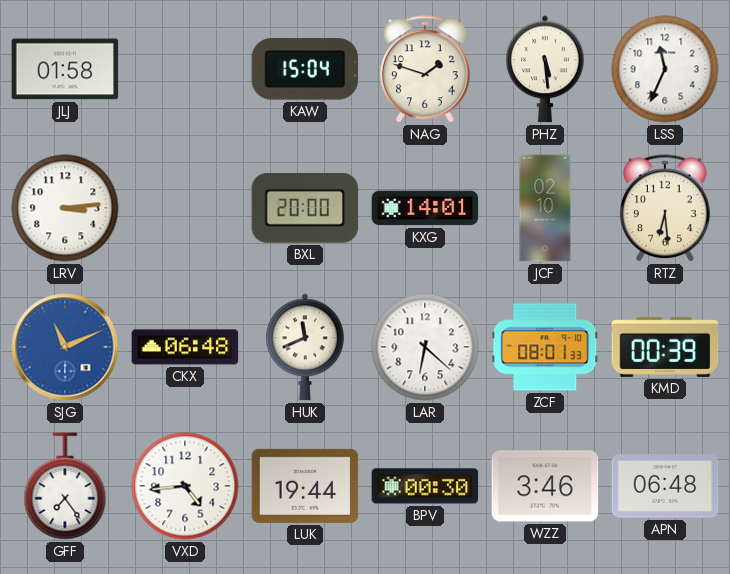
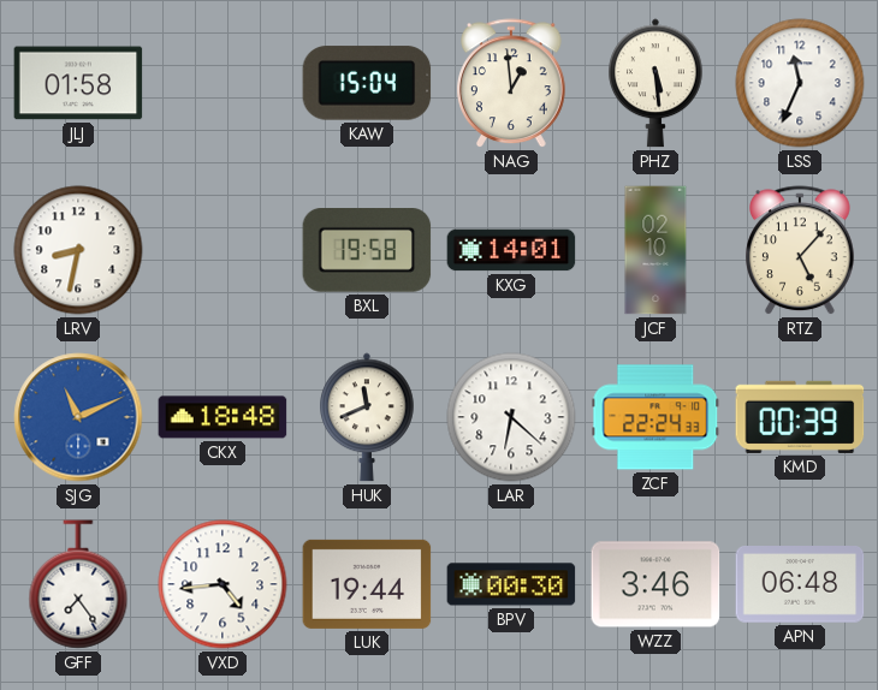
NAG: 1:48 -> 12:59 (512, 84)
LRV: 3:14 -> 8:32 (78, 250)
BXL: 20:00 -> 19:58 (367, 251)
RTZ: 6:29 -> 5:07 (801, 251)
CKX: 06:48 -> 18:48 (223, 417)
ZCF: 08:01 -> 22:24 (655, 417)
